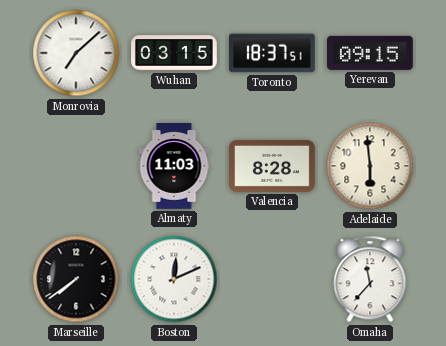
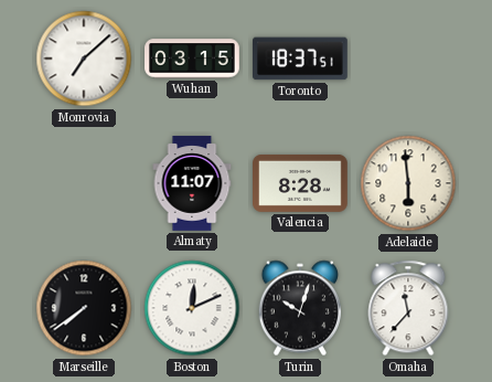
Yerevan: 09:15 -> none (371, 53)
Almaty: 11:03 -> 11:07 (192, 183)
Turin: none -> 10:03 (299, 308)
